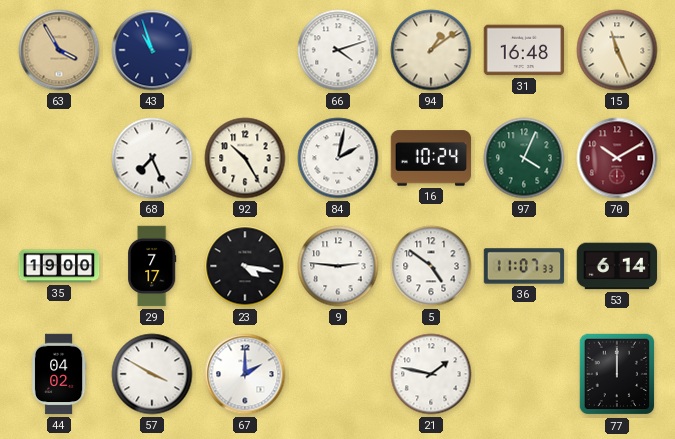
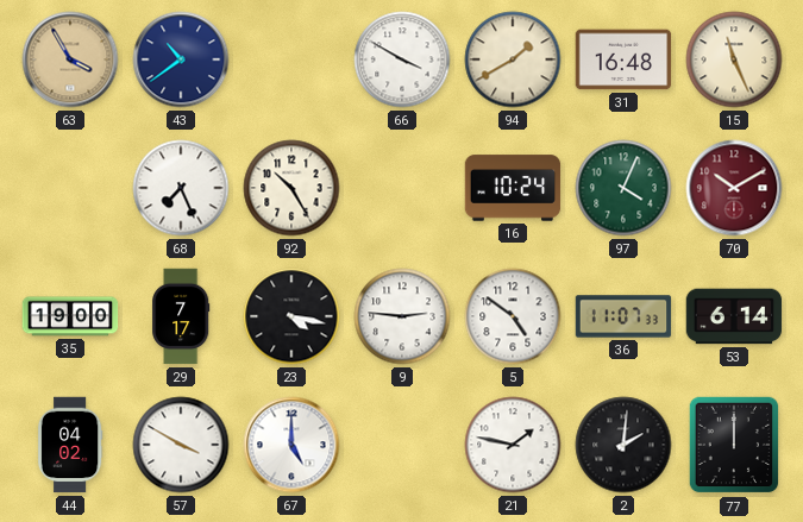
43: 10:57 -> 10:39 (181, 59)
66: 4:12 -> 3:50 (402, 59)
94: 1:09 -> 1:40 (513, 59)
84: 2:02 -> none (338, 158)
67: 2:00 -> 5:00 (291, 445)
2: none -> 2:01 (623, 445)
